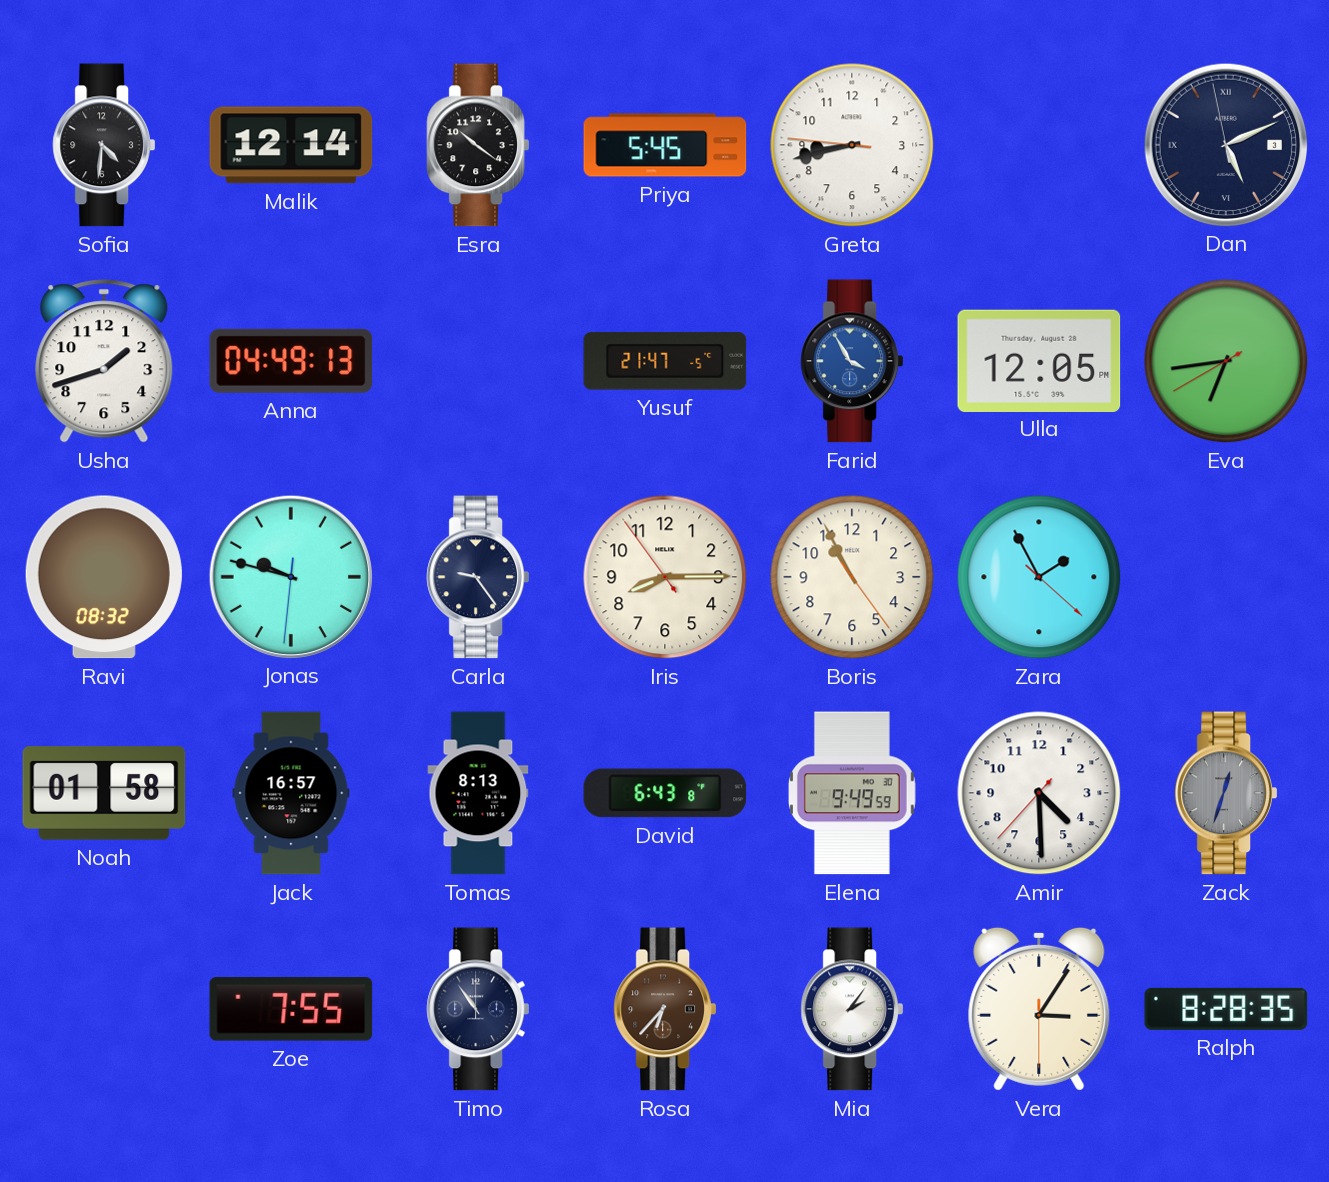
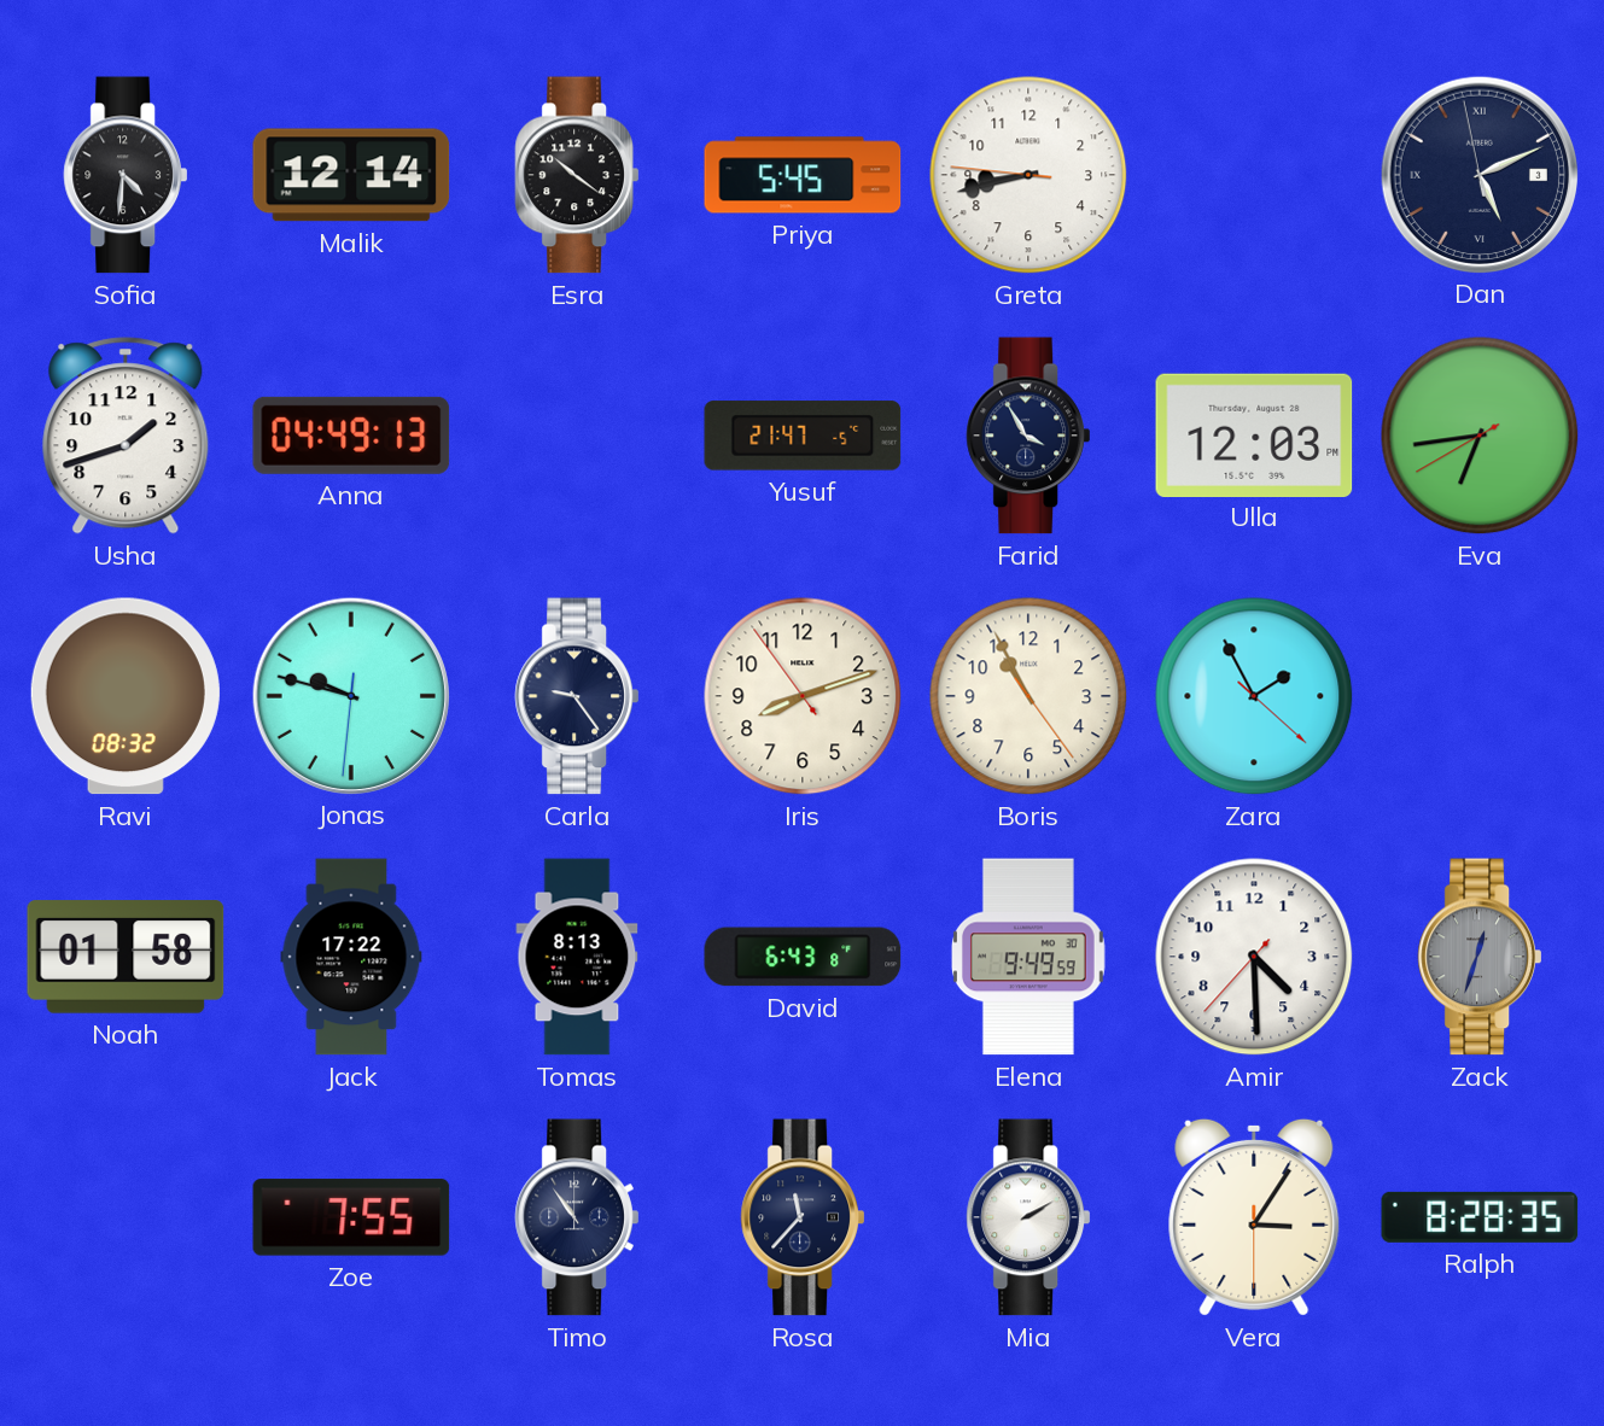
Farid dial: blue -> navy (1027, 436)
Ulla: 12:05 -> 12:03 (1254, 434)
Iris: 8:14 -> 8:11 (803, 696)
Jack: 16:57 -> 17:22 (351, 957)
Rosa: 6:37 -> 11:37 (801, 1217)
Rosa dial: brown -> navy (801, 1217)
Mia: 2:06 -> 2:10 (1027, 1217)
